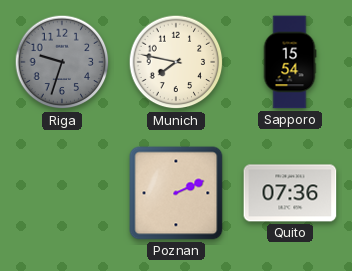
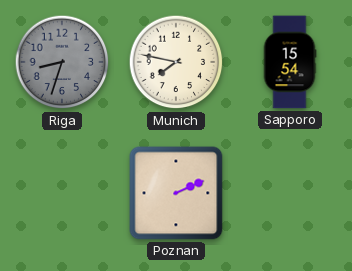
Riga: 9:33 -> 8:33 (62, 62)
Quito: 07:36 -> none (290, 193)
